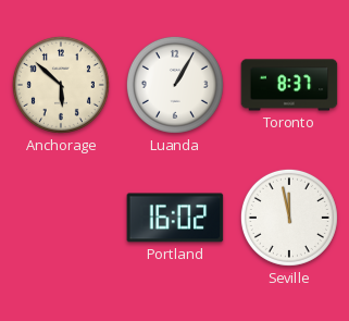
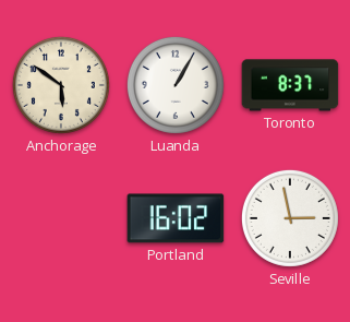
Anchorage: 5:52 -> 5:51 (61, 85)
Seville: 11:58 -> 2:58 (290, 218)
